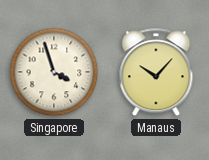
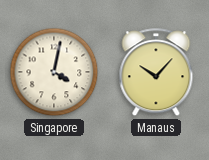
Singapore: 3:57 -> 4:02 (54, 72)
